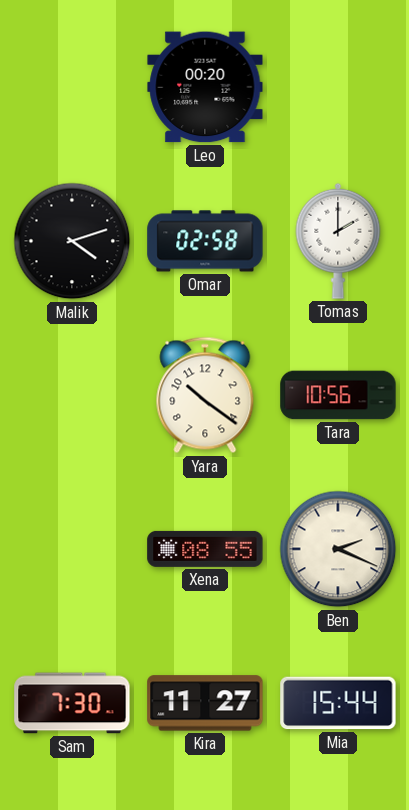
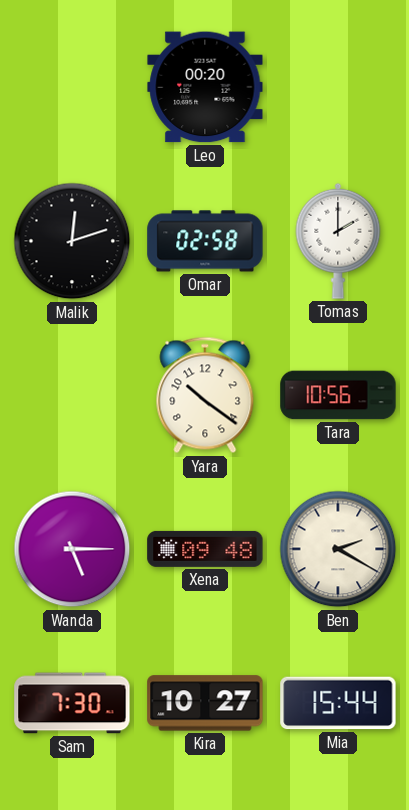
Malik: 4:12 -> 12:12 (72, 241)
Wanda: none -> 5:15 (72, 549)
Xena: 08:55 -> 09:48 (205, 549)
Ben: 2:19 -> 2:20 (338, 549)
Kira: 11:27 -> 10:27 (205, 703)
